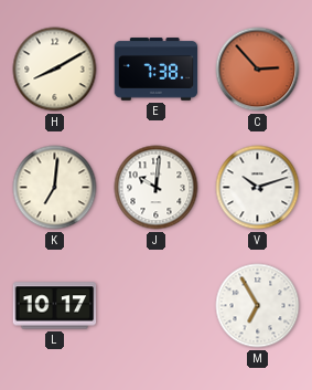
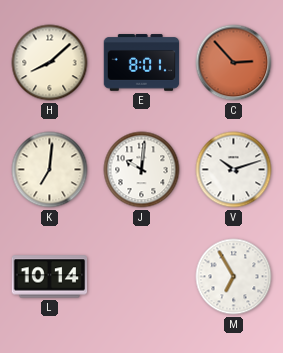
H: 8:10 -> 8:08 (50, 63)
E: 7:38 -> 8:01 (142, 63)
L: 10:17 -> 10:14 (50, 277)
